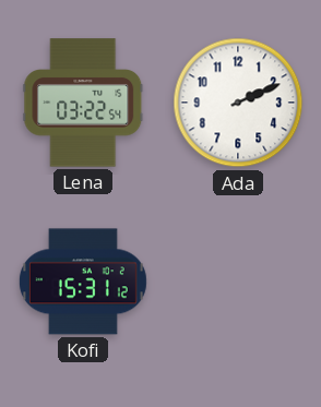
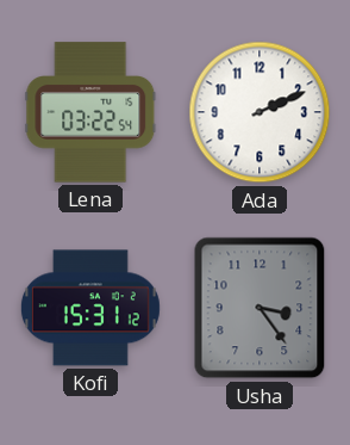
Usha: none -> 3:24 (260, 308)
